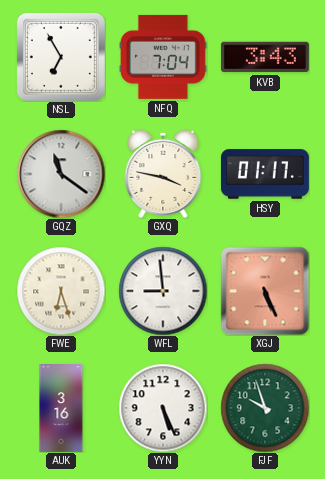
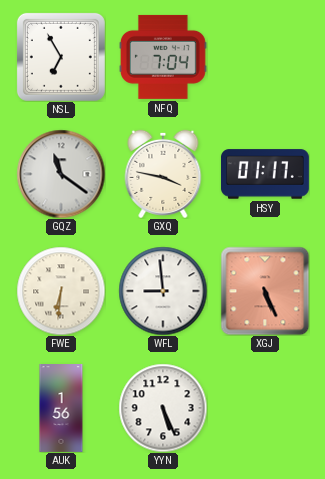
KVB: 3:43 -> none (265, 57)
FWE: 6:27 -> 6:31 (61, 291)
AUK: 3:16 -> 1:56 (61, 409)
FJF: 9:57 -> none (265, 408)
